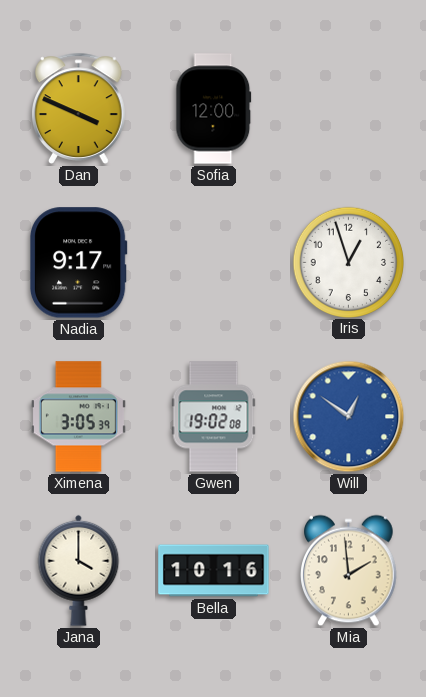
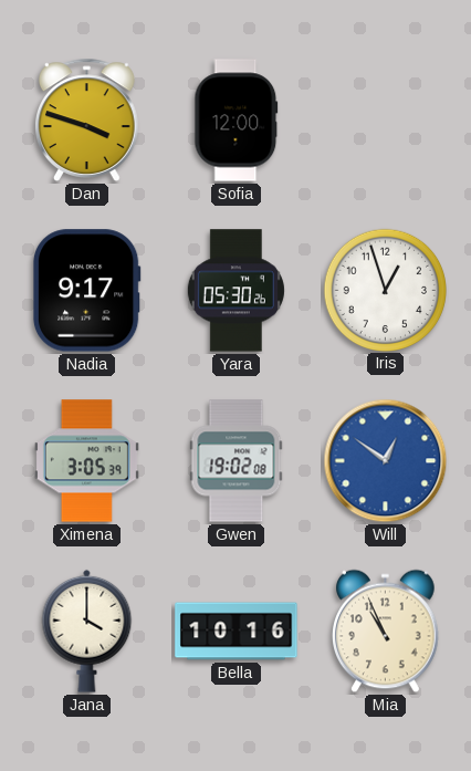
Dan: 3:49 -> 3:48 (87, 119)
Yara: none -> 05:30 (236, 291)
Mia: 1:59 -> 10:56 (386, 632)
